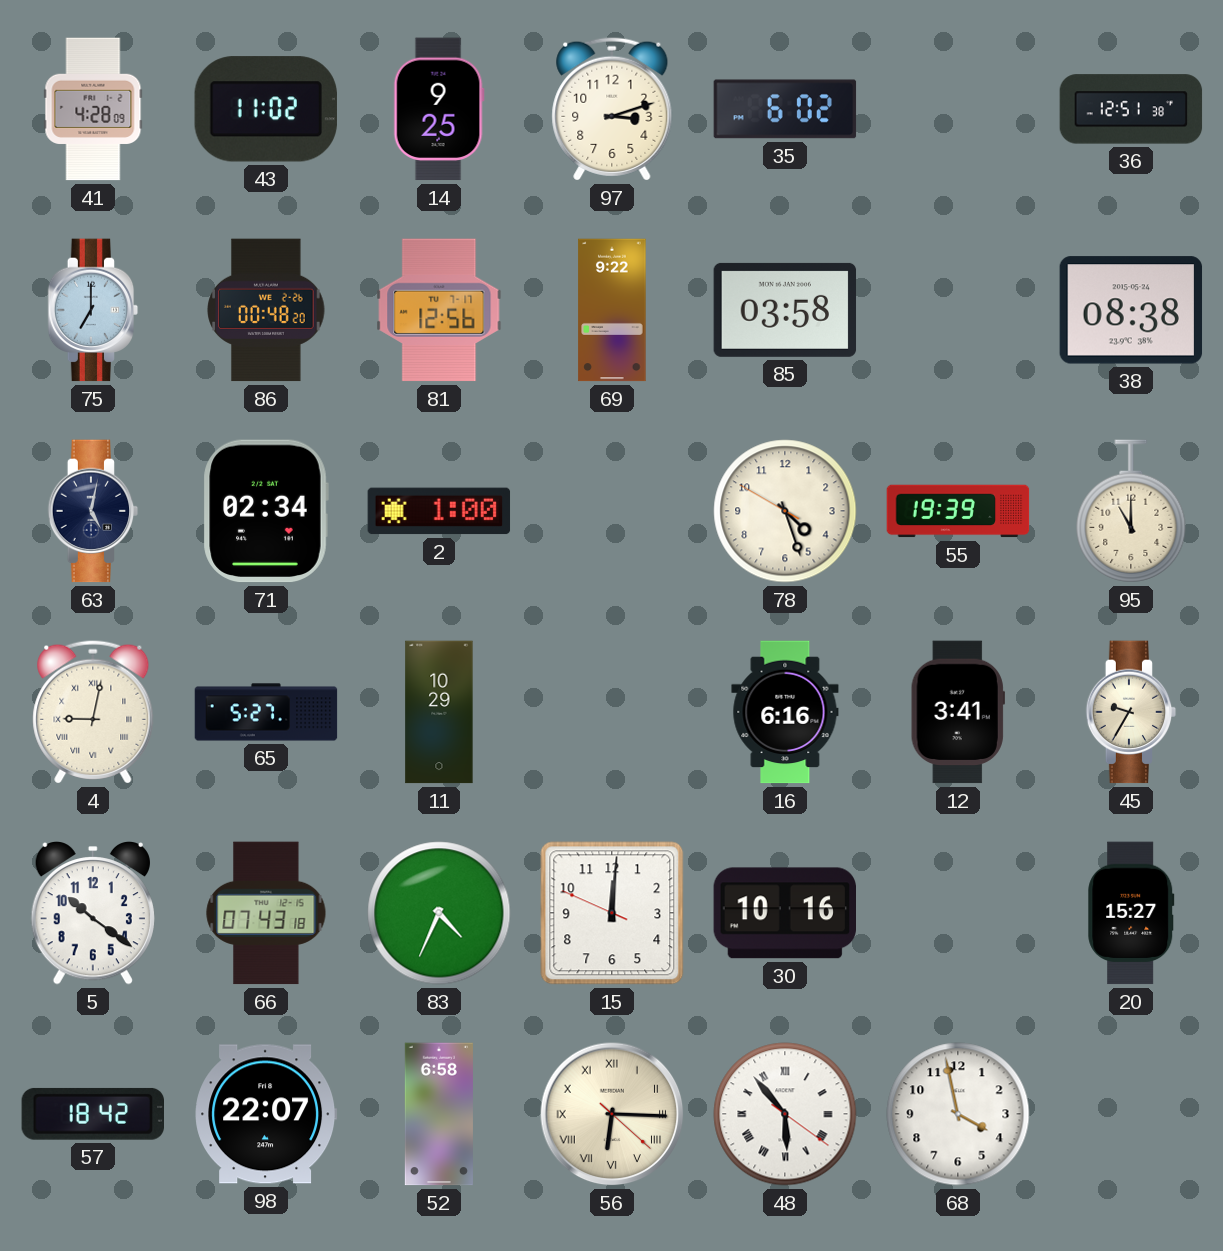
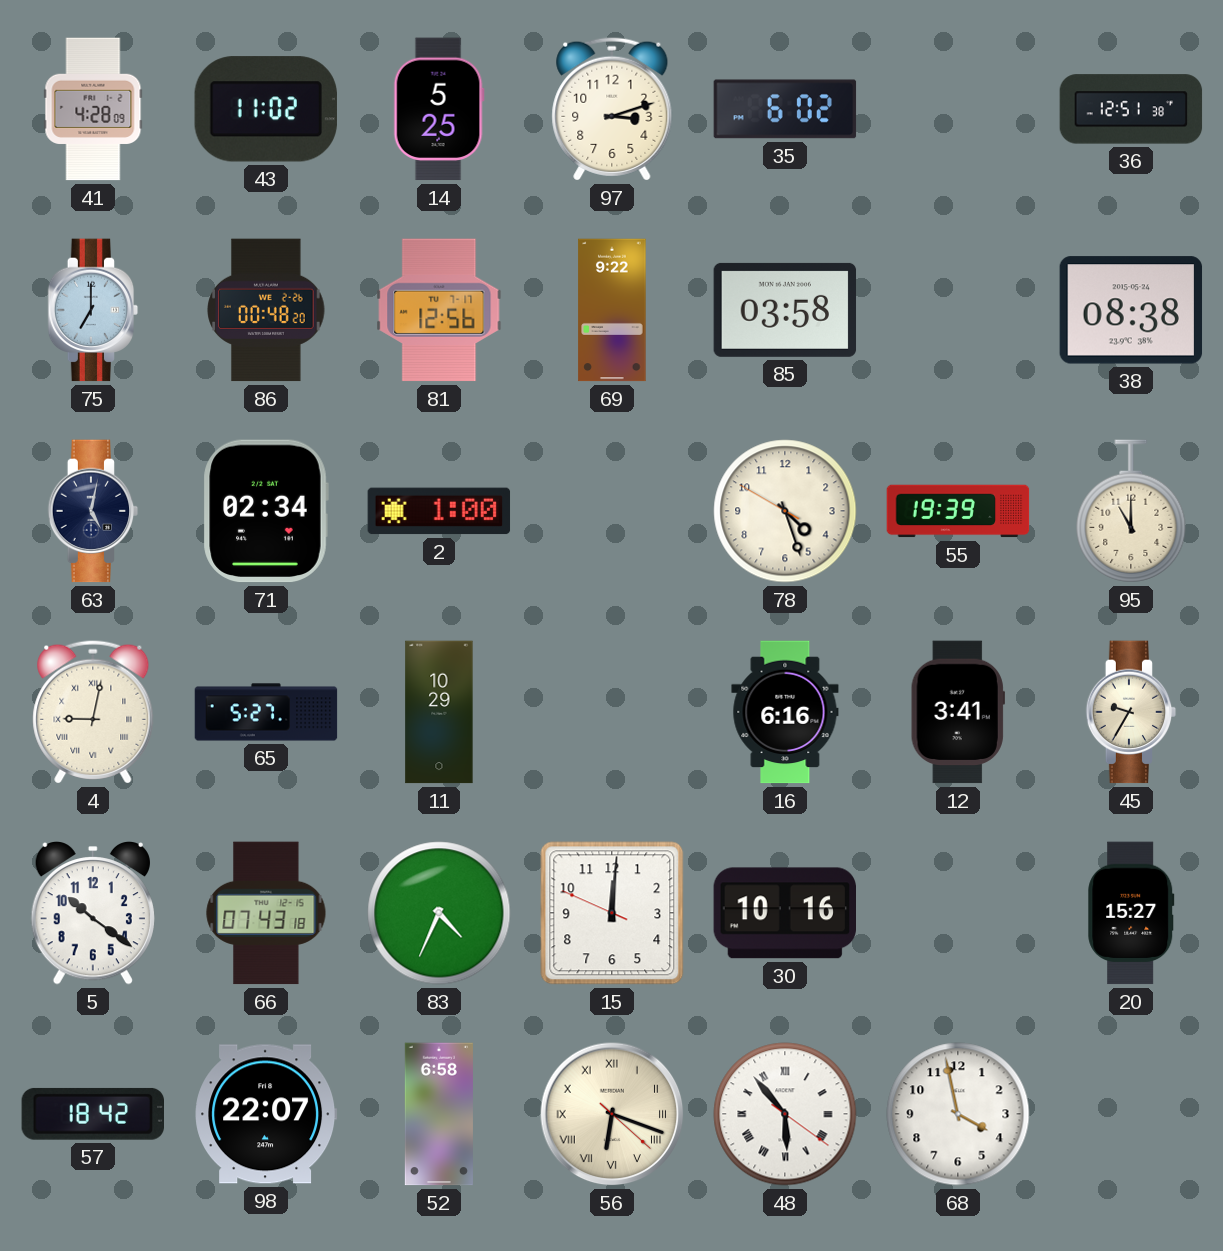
14: 9:25 -> 5:25 (439, 109)
56: 6:15 -> 6:18 (612, 1114)
